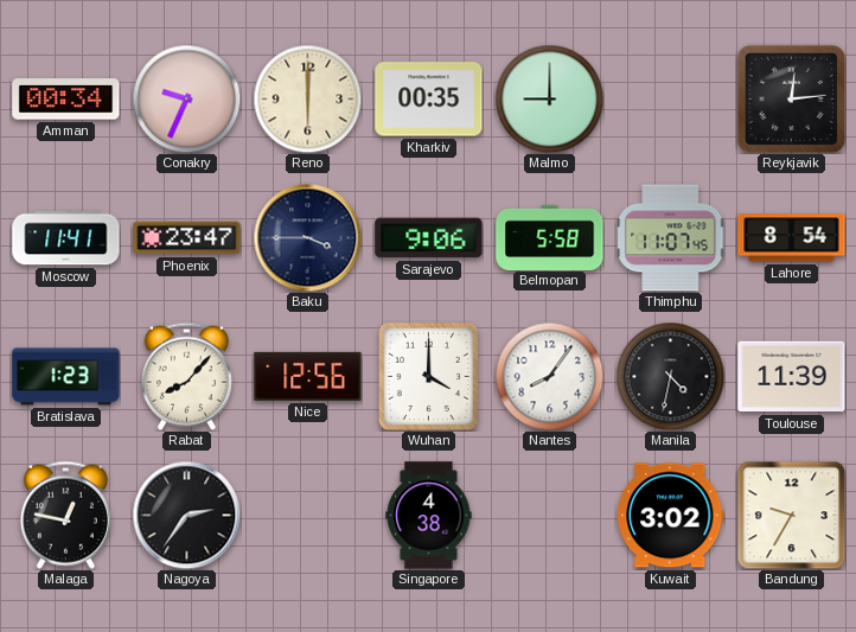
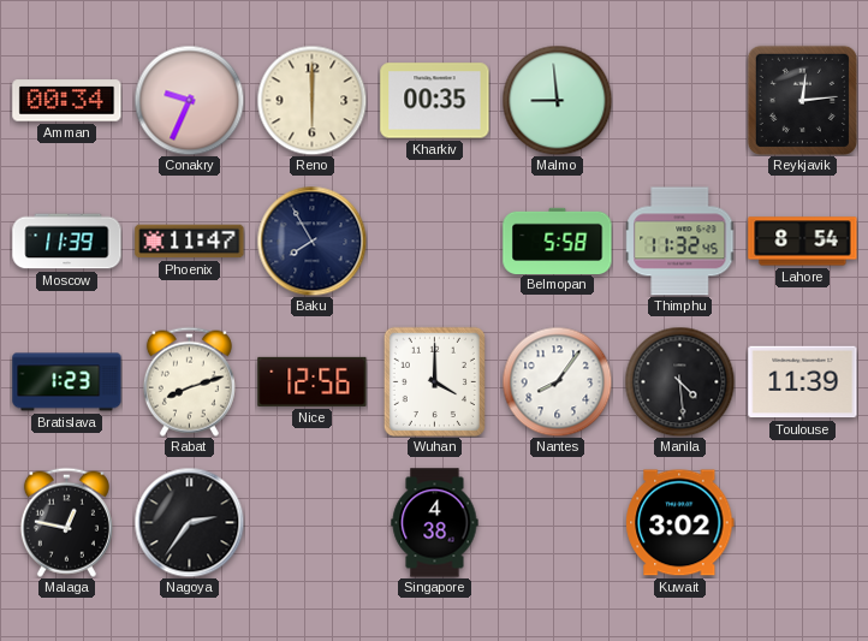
Malmo: 9:00 -> 8:59 (557, 100)
Moscow: 11:41 -> 11:39 (67, 242)
Phoenix: 23:47 -> 11:47 (190, 242)
Baku: 3:45 -> 7:55 (311, 241)
Sarajevo: 9:06 -> none (429, 238)
Thimphu: 11:07 -> 11:32 (680, 242)
Rabat: 8:07 -> 8:12 (189, 381)
Manila: 4:32 -> 4:29 (679, 381)
Bandung: 9:35 -> none (791, 515)
